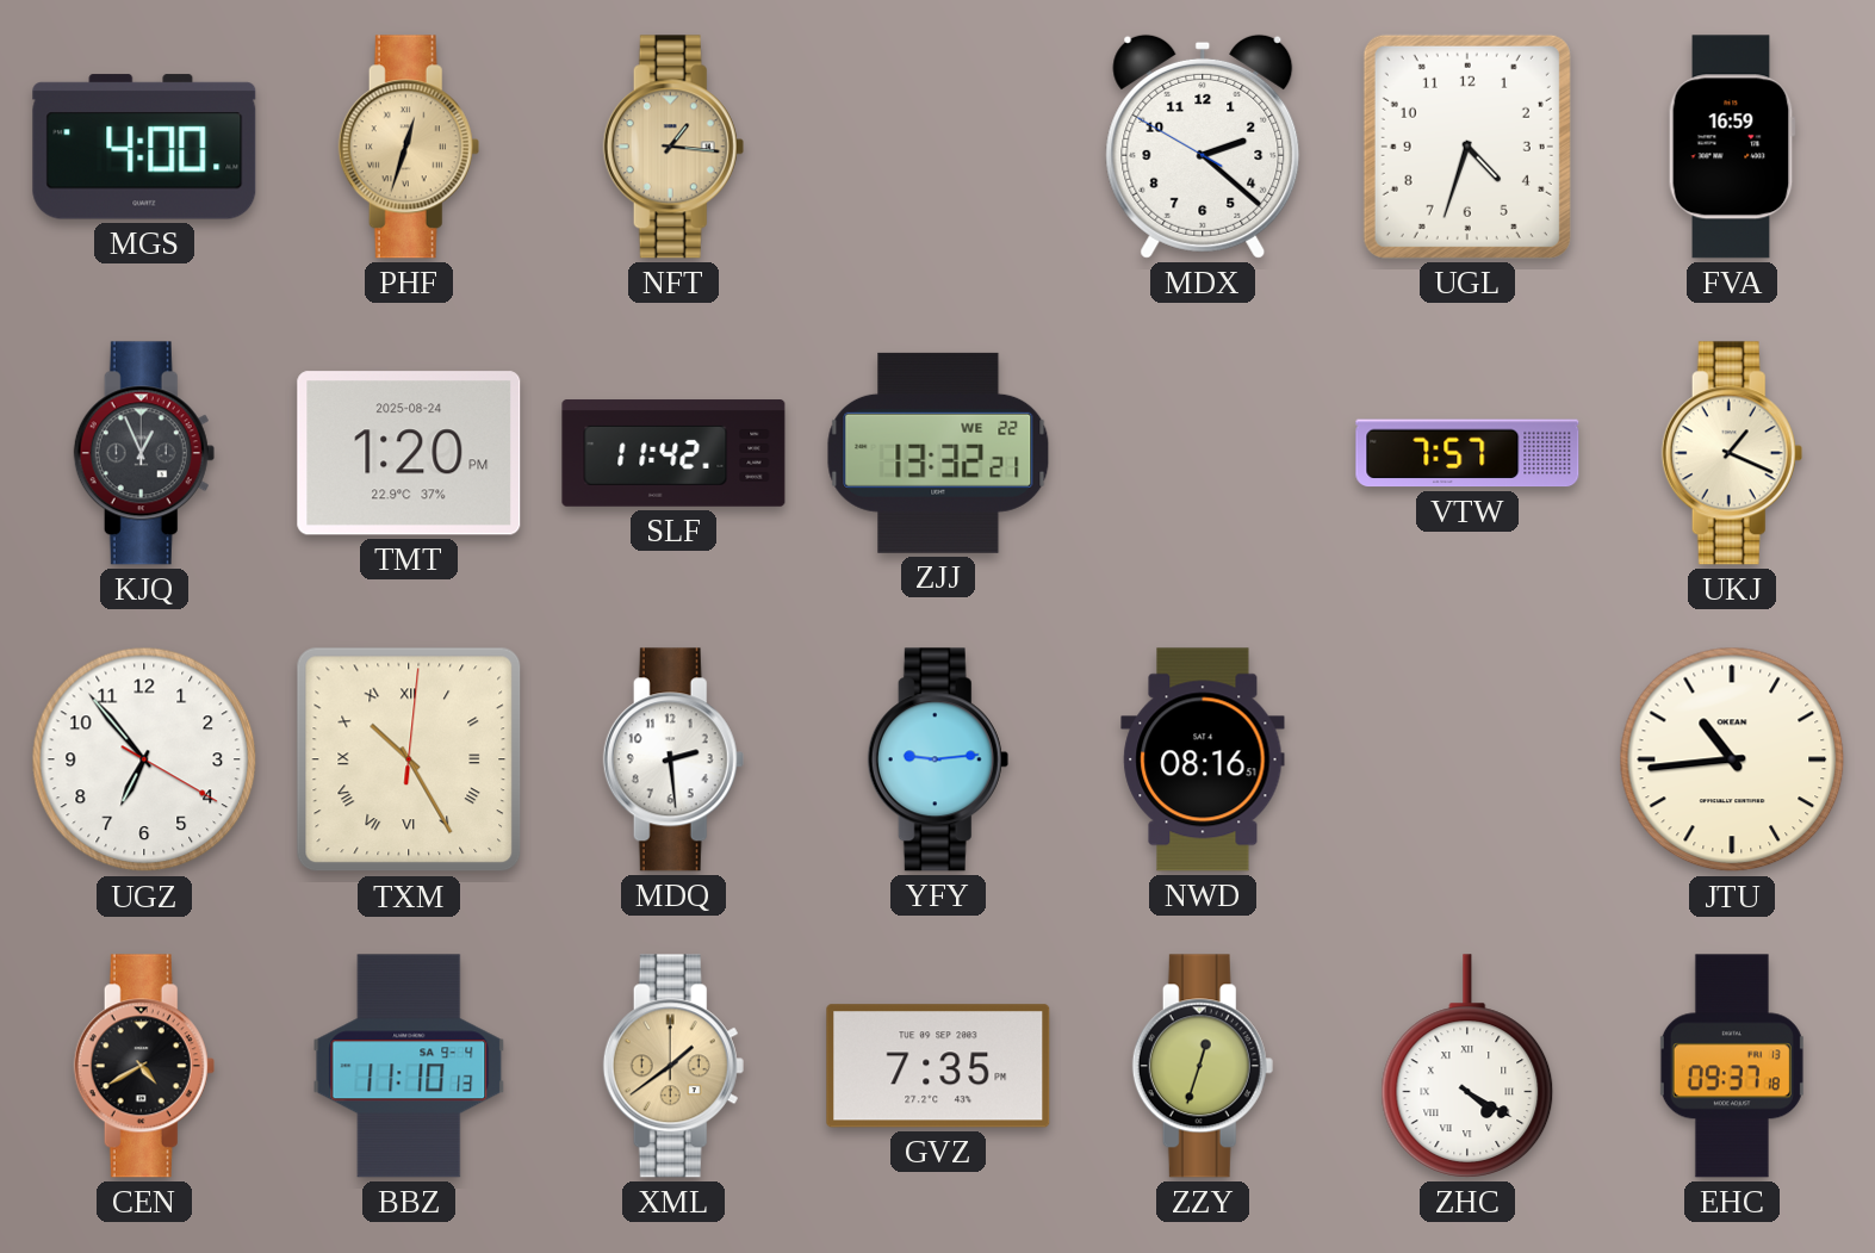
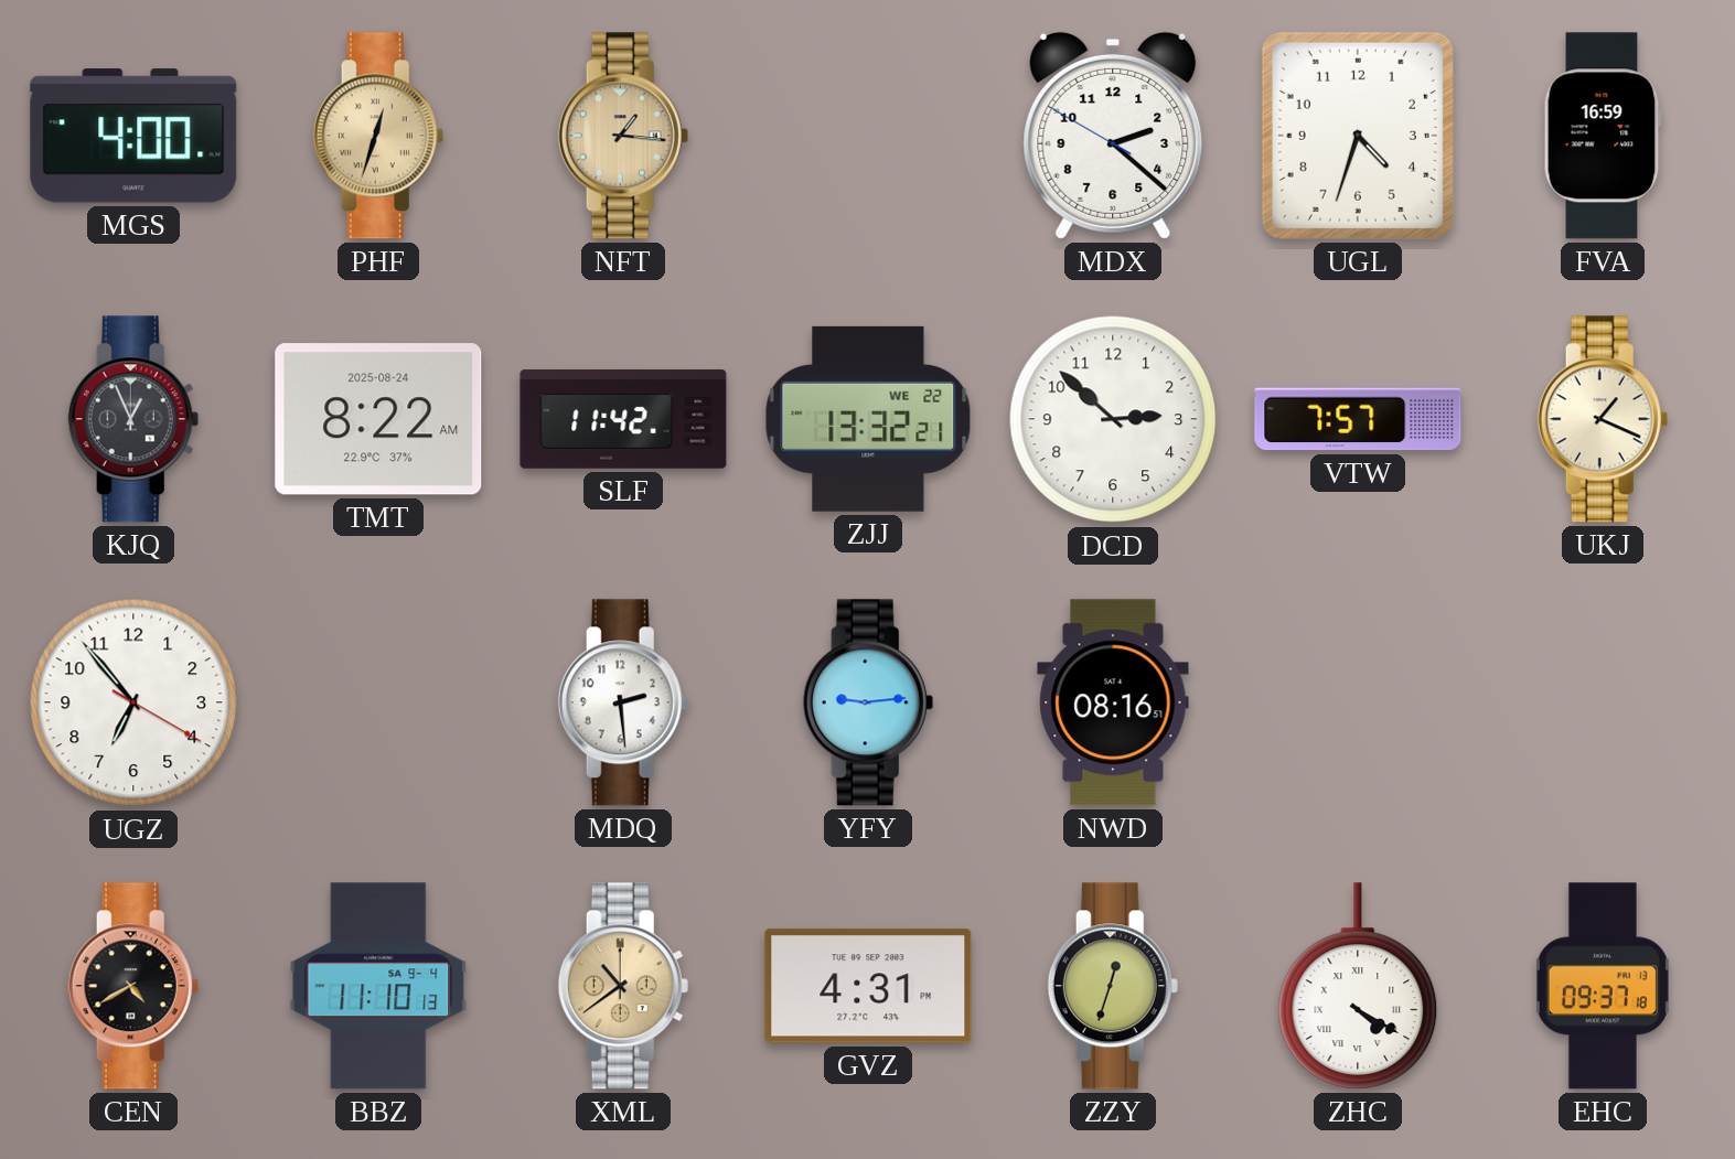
TMT: 1:20 -> 8:22 (378, 419)
DCD: none -> 2:52 (1113, 419)
TXM: 10:25 -> none (409, 759)
JTU: 10:44 -> none (1732, 759)
XML: 1:39 -> 10:39 (623, 986)
GVZ: 7:35 -> 4:31 (868, 986)
